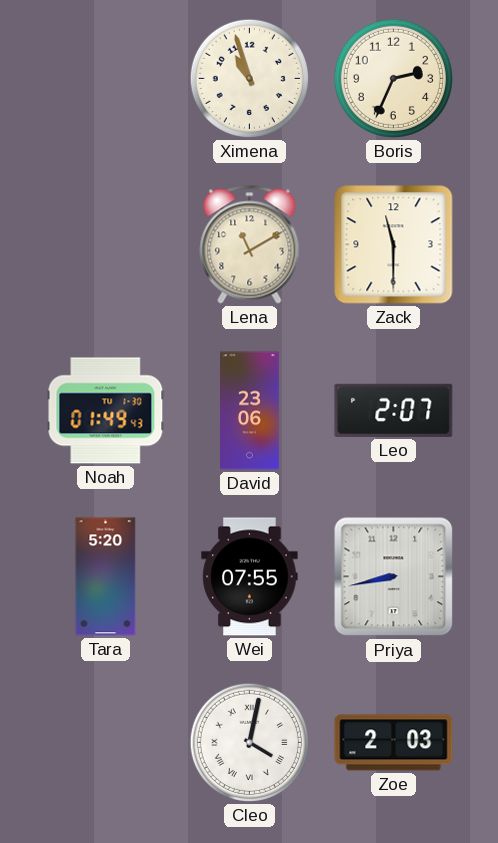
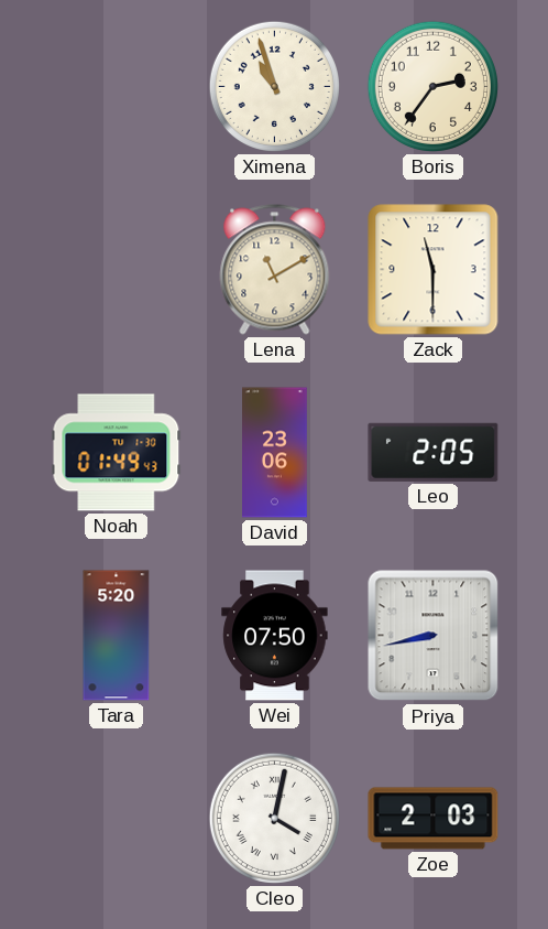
Boris: 2:34 -> 2:36 (432, 86)
Leo: 2:07 -> 2:05 (434, 452)
Wei: 07:55 -> 07:50 (275, 636)
